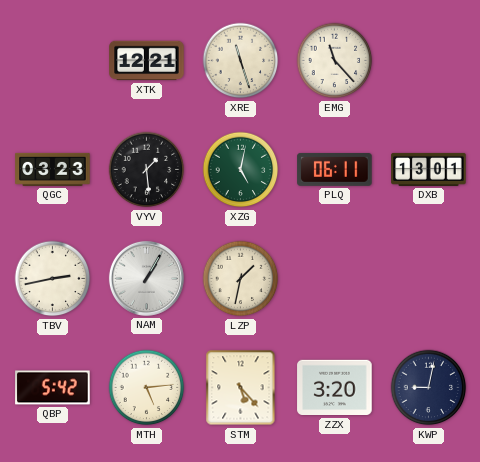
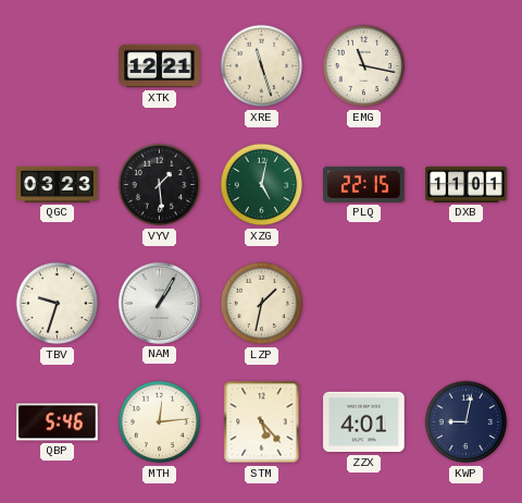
EMG: 11:23 -> 11:17 (364, 66)
PLQ: 06:11 -> 22:15 (364, 184)
DXB: 13:01 -> 11:01 (467, 184)
TBV: 2:43 -> 9:33 (58, 304)
QBP: 5:42 -> 5:46 (58, 422)
MTH: 5:14 -> 12:14 (160, 422)
ZZX: 3:20 -> 4:01 (364, 422)
